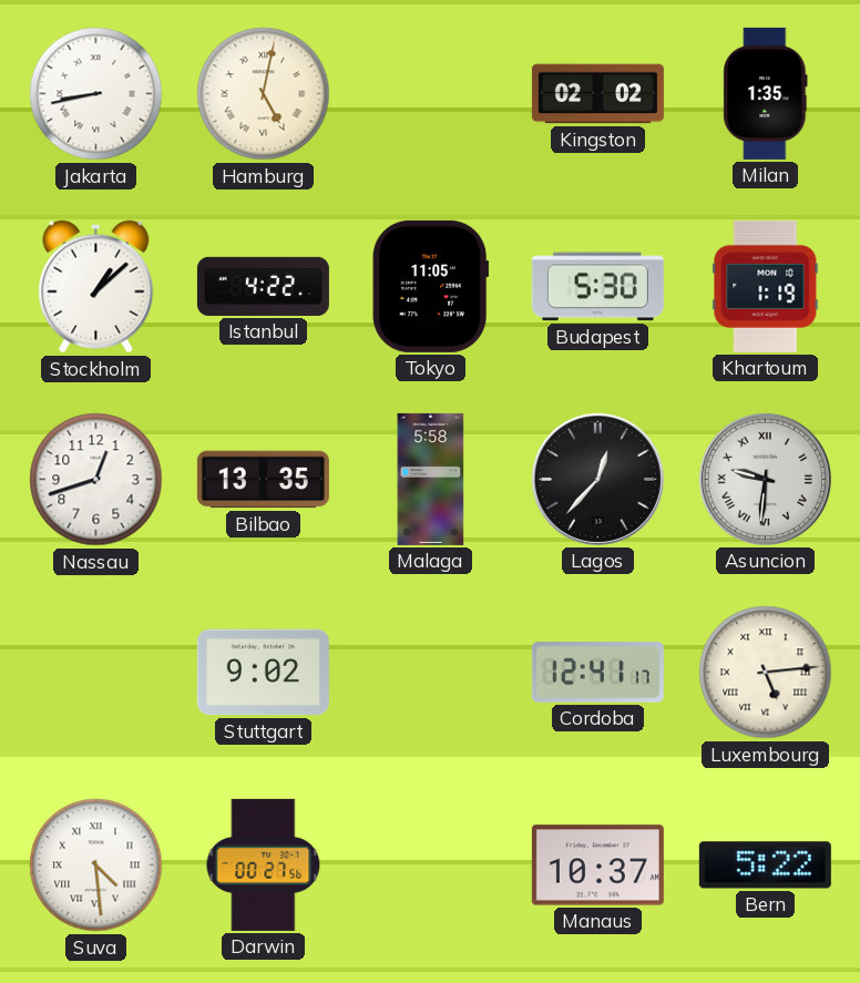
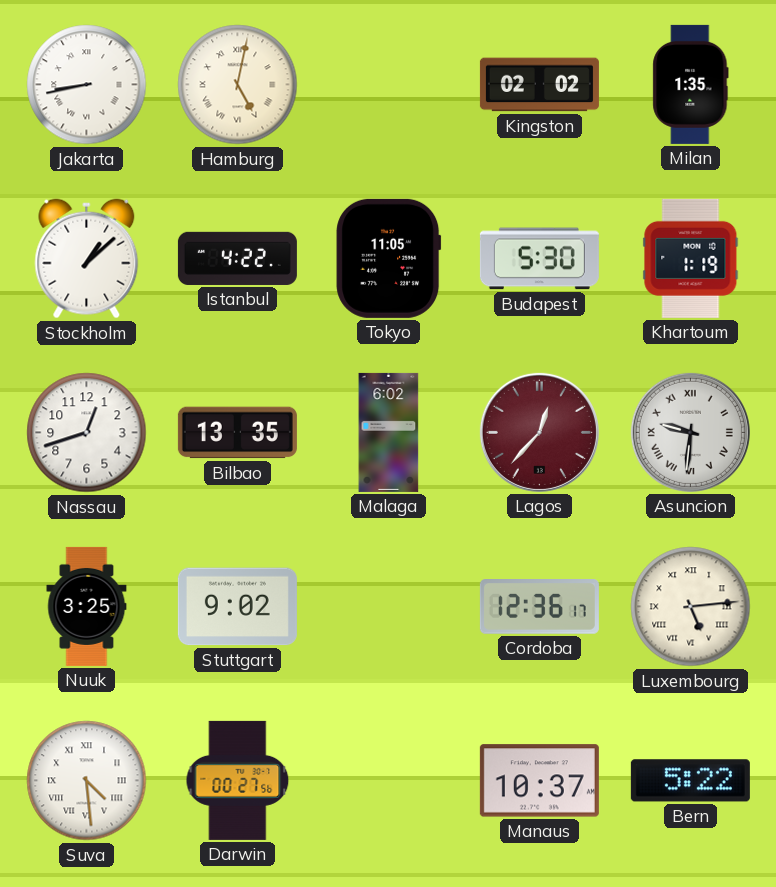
Malaga: 5:58 -> 6:02 (389, 432)
Lagos dial: black -> burgundy (539, 432)
Nuuk: none -> 3:25 (87, 606)
Cordoba: 12:41 -> 12:36 (539, 607)
